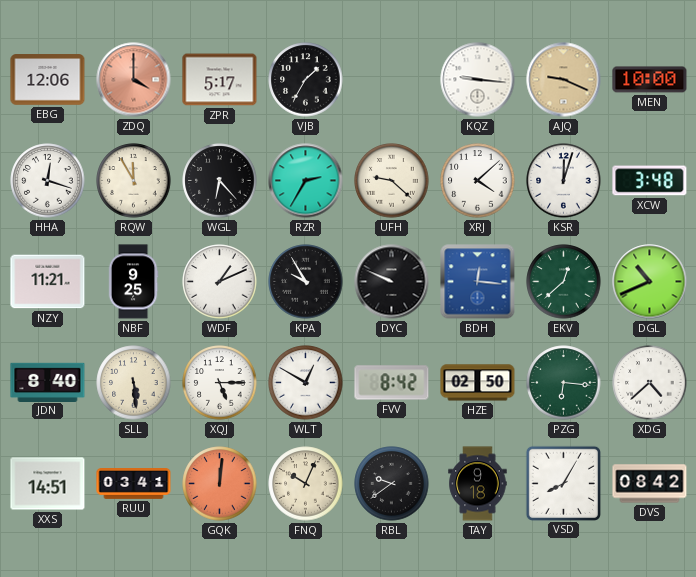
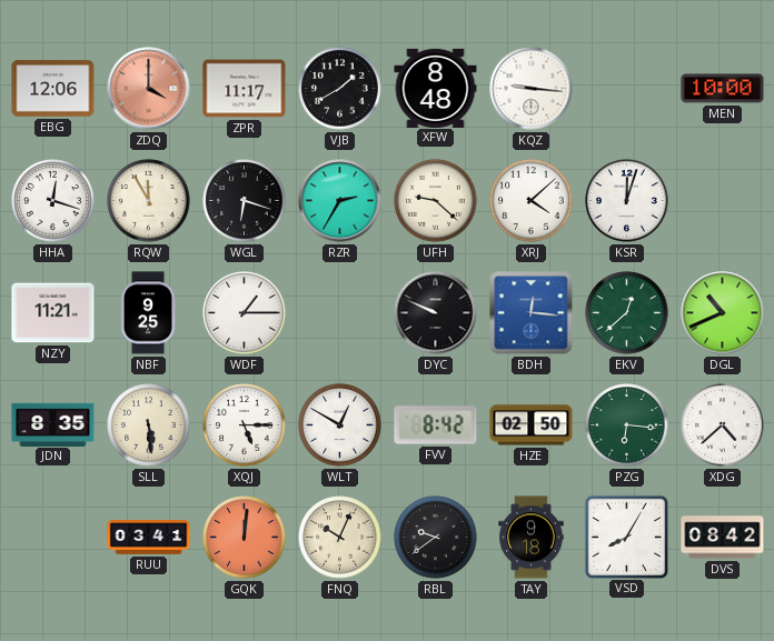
ZPR: 5:17 -> 11:17 (245, 89)
VJB: 1:35 -> 1:40 (340, 89)
XFW: none -> 8:48 (436, 88)
AJQ: 9:19 -> none (564, 80)
WGL: 6:23 -> 6:18 (245, 201)
XCW: 3:48 -> none (650, 181)
WDF: 1:11 -> 1:15 (245, 313)
KPA: 9:55 -> none (306, 282)
JDN: 8:40 -> 8:35 (53, 424)
XXS: 14:51 -> none (48, 484)
